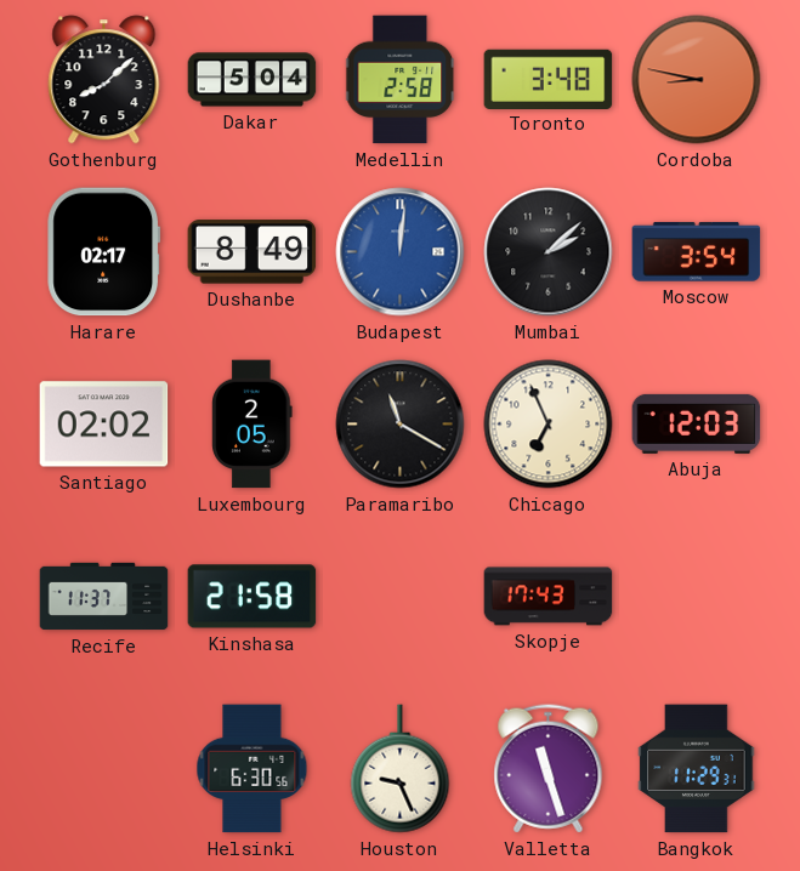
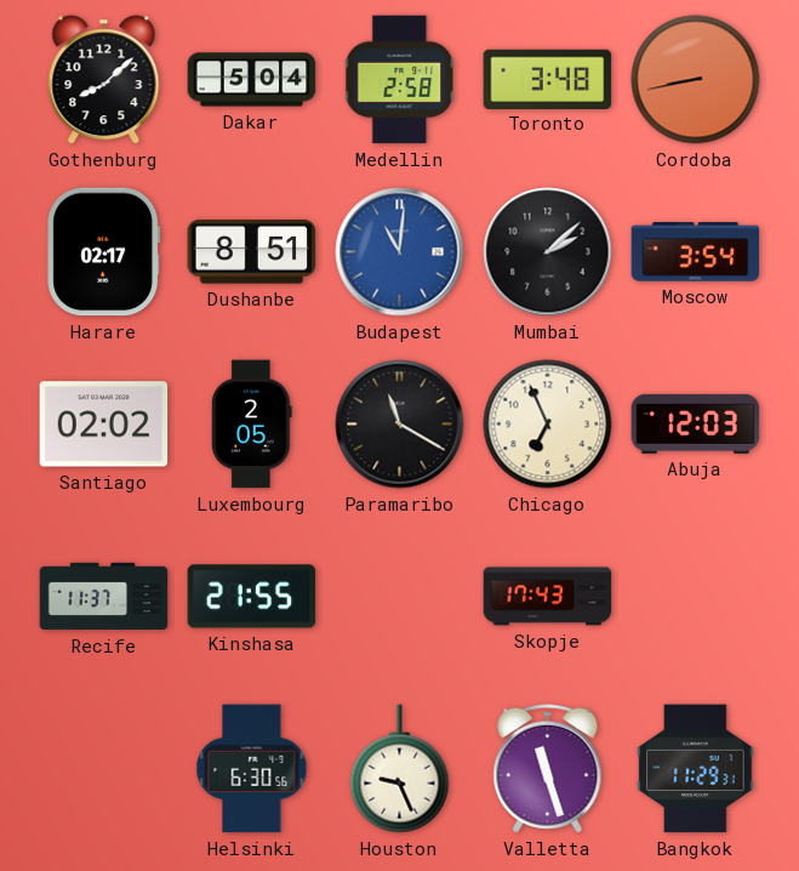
Cordoba: 8:47 -> 8:43 (696, 80)
Dushanbe: 8:49 -> 8:51 (252, 252)
Budapest: 12:01 -> 11:01 (400, 252)
Kinshasa: 21:58 -> 21:55 (252, 597)
